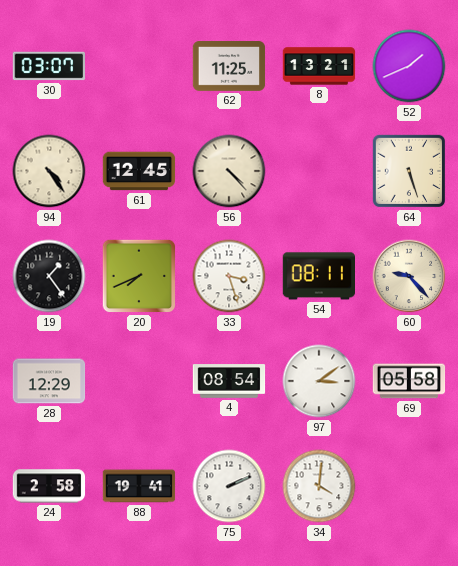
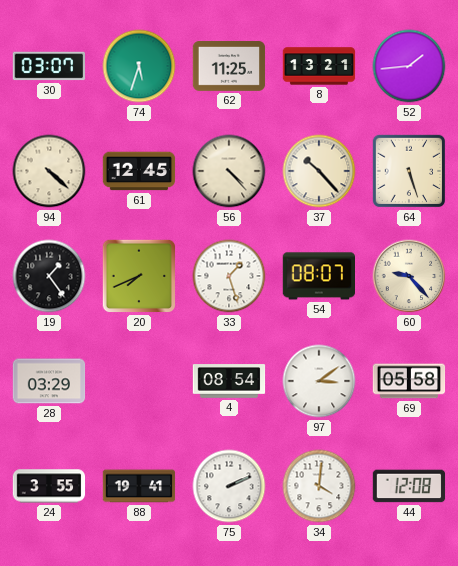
74: none -> 5:33 (139, 66)
52: 1:41 -> 1:44 (409, 66)
94: 4:24 -> 4:22 (49, 171)
37: none -> 10:23 (319, 171)
33: 3:27 -> 1:27 (229, 276)
54: 08:11 -> 08:07 (318, 276)
28: 12:29 -> 03:29 (49, 381)
24: 2:58 -> 3:55 (49, 486)
44: none -> 12:08 (409, 486)
